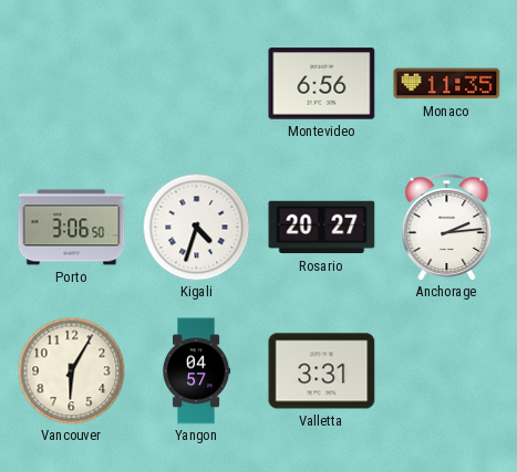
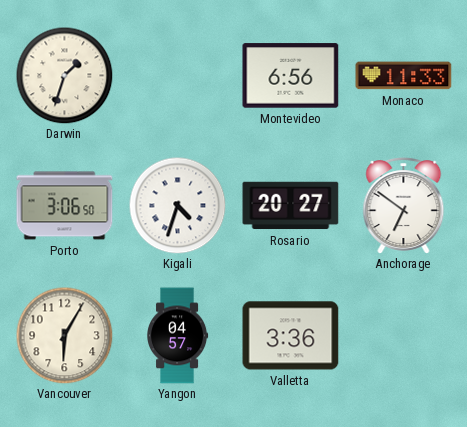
Darwin: none -> 1:33 (64, 75)
Monaco: 11:35 -> 11:33 (404, 76)
Anchorage: 2:14 -> 6:51 (404, 206)
Valletta: 3:31 -> 3:36 (291, 336)
